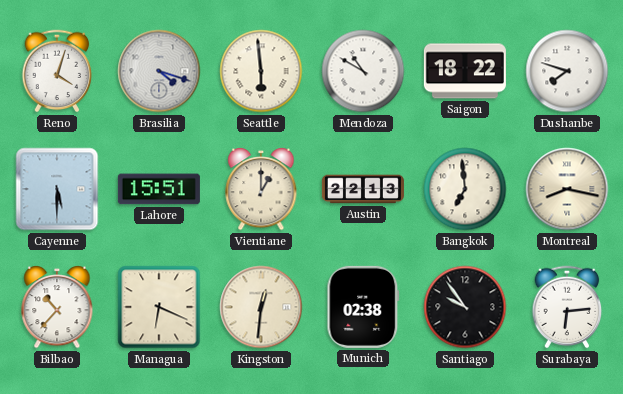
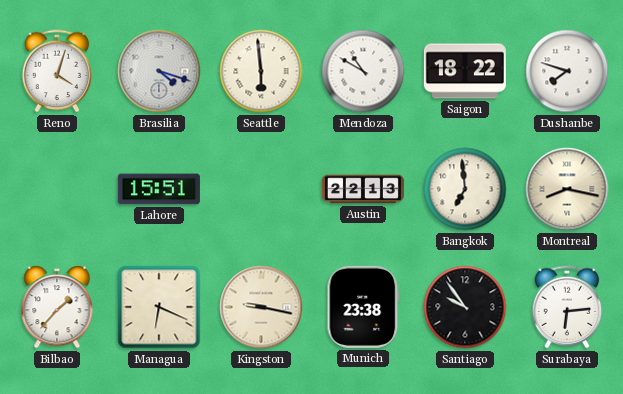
Cayenne: 5:30 -> none (57, 189)
Vientiane: 1:00 -> none (261, 189)
Bilbao: 10:37 -> 1:37 (57, 307)
Kingston: 12:31 -> 9:17 (261, 307)
Munich: 02:38 -> 23:38 (363, 307)
